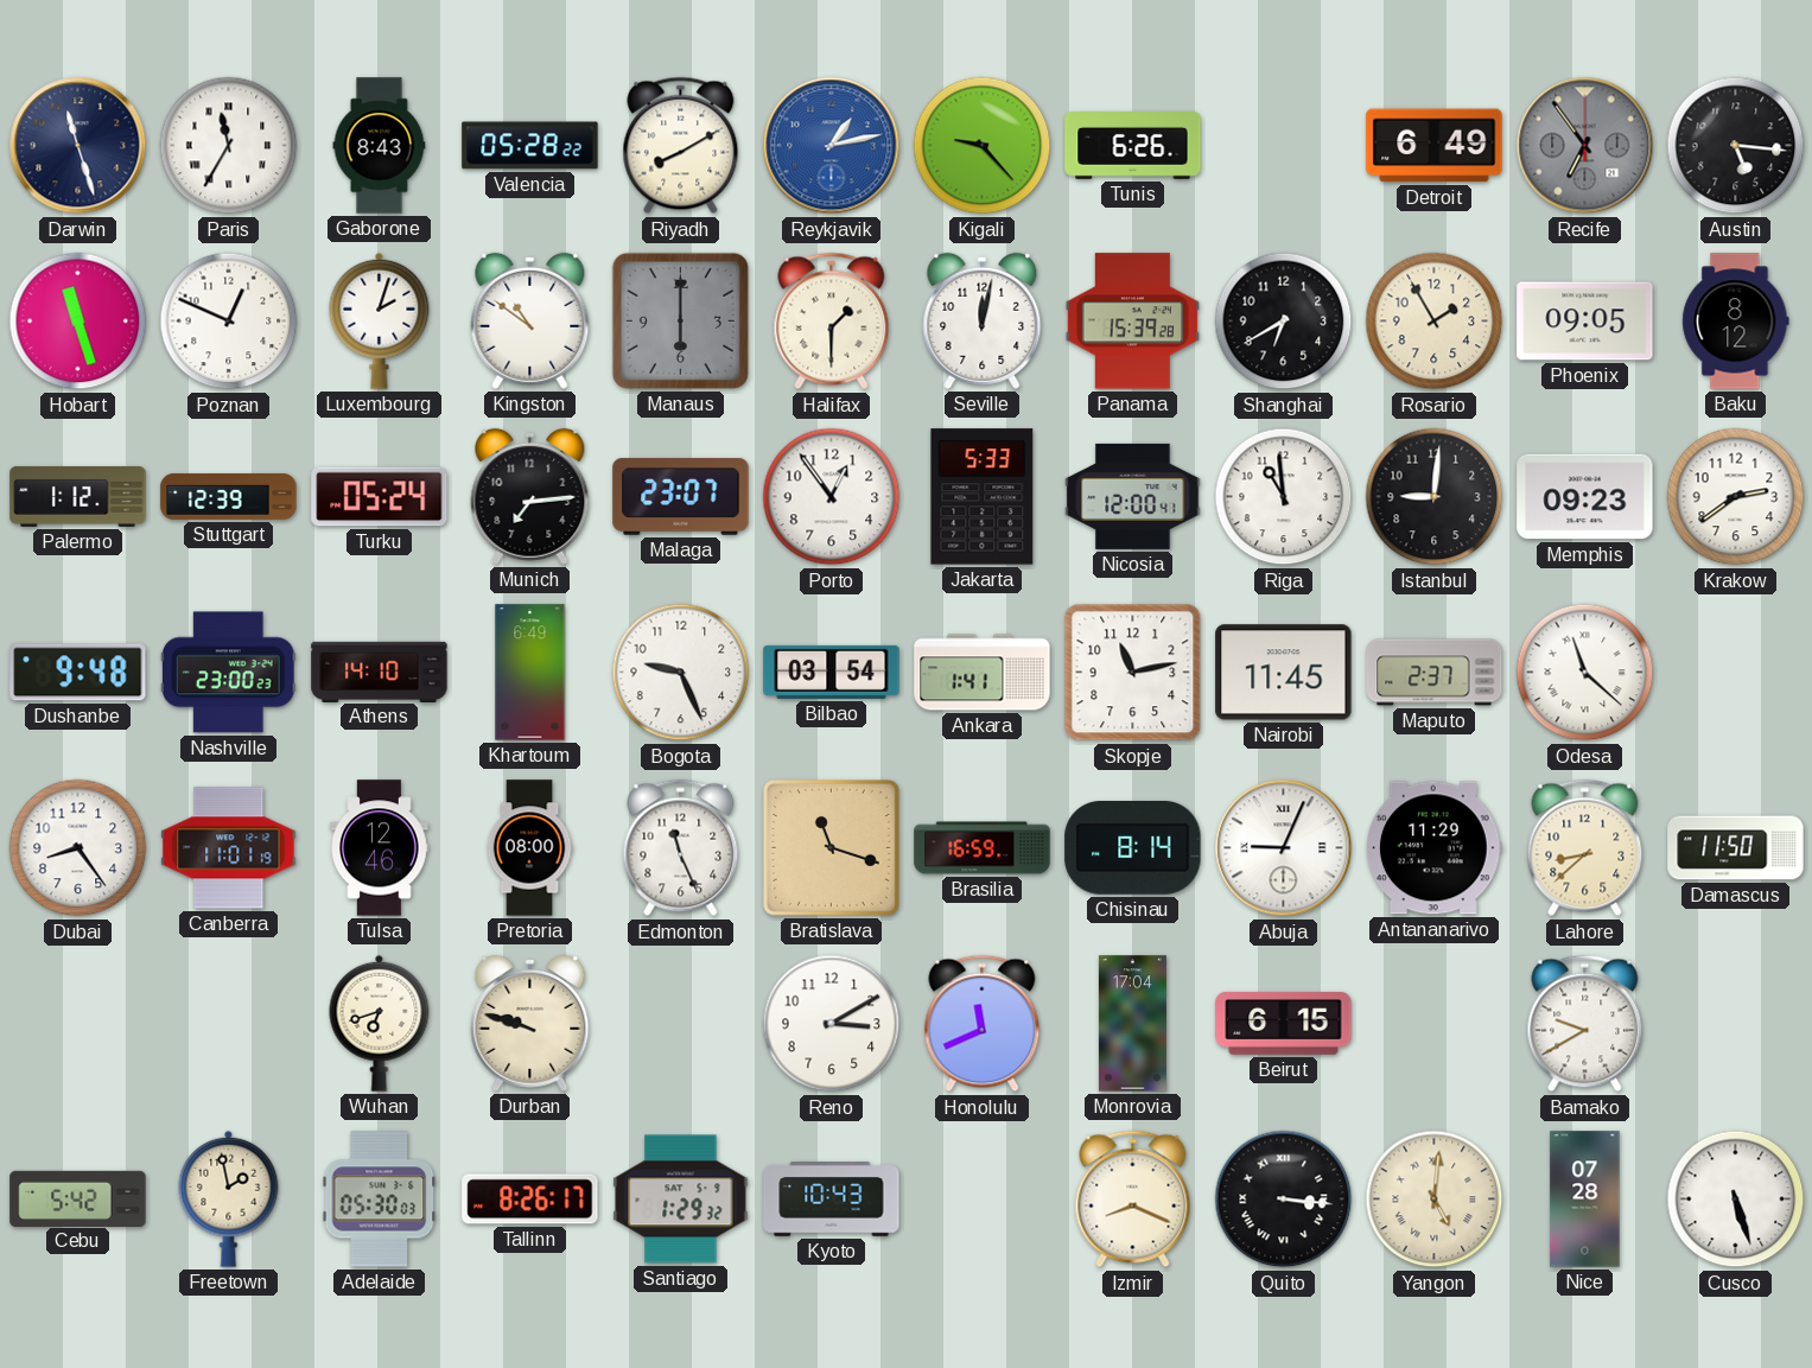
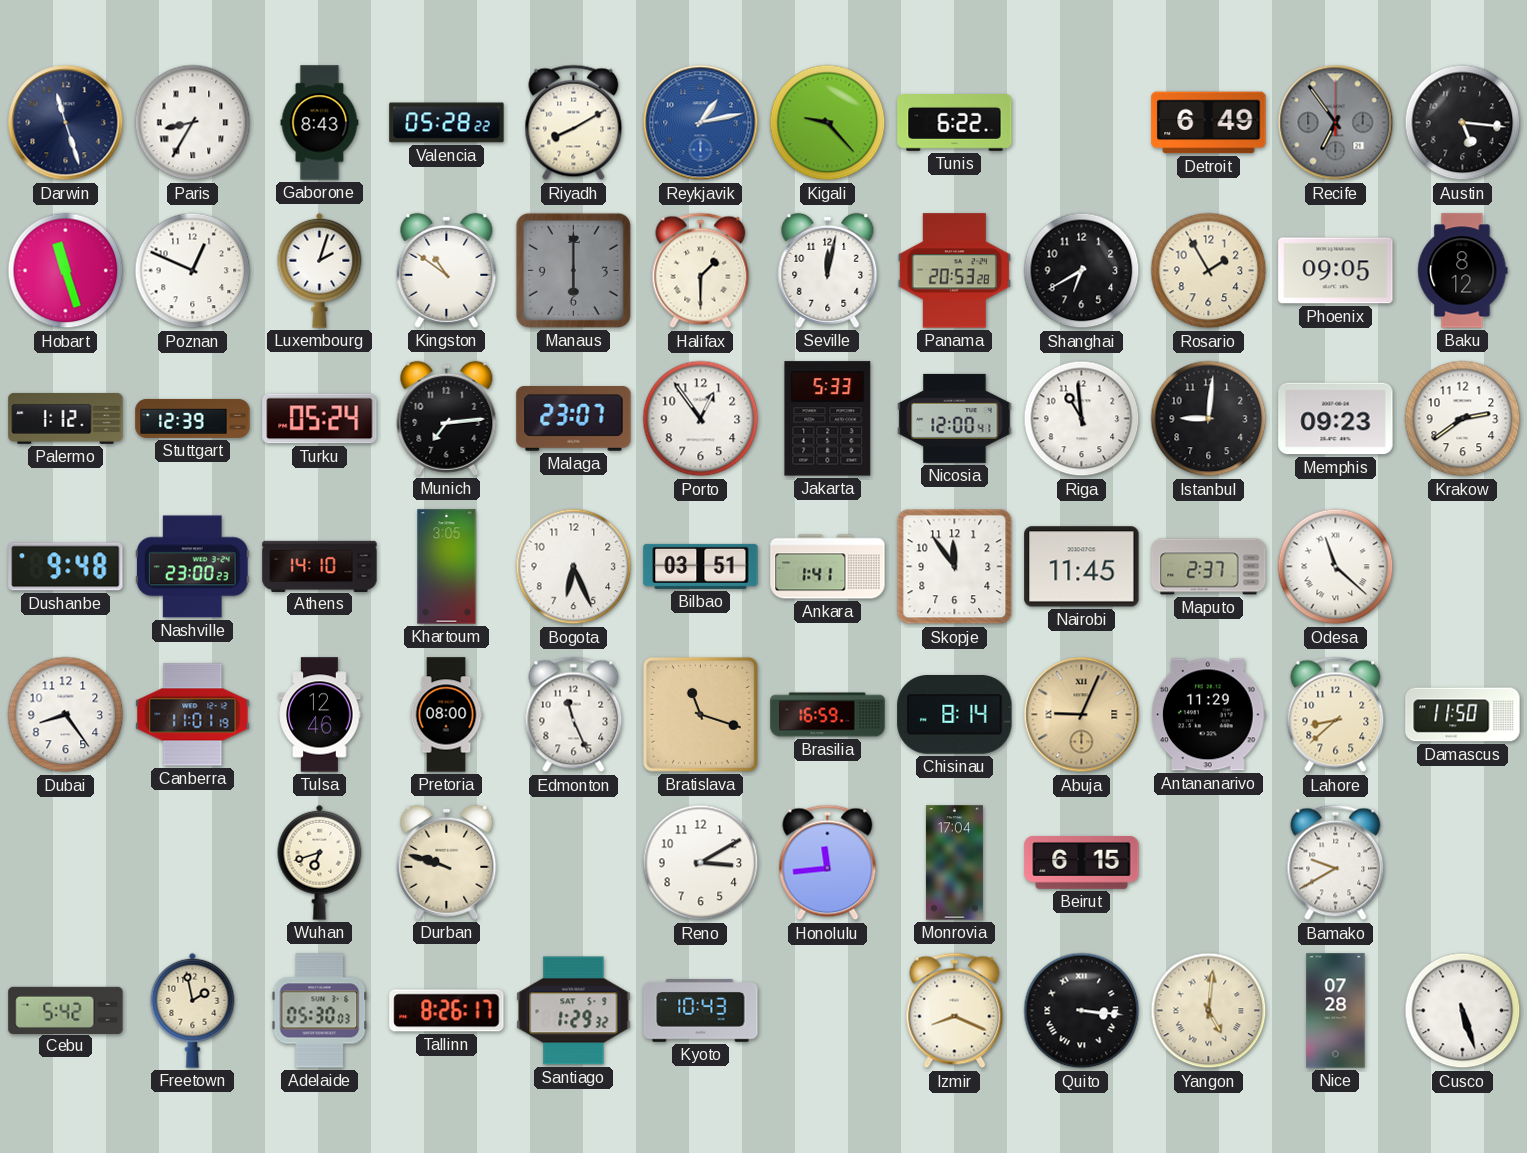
Paris: 11:35 -> 8:35 (193, 123)
Tunis: 6:26 -> 6:22 (955, 123)
Panama: 15:39 -> 20:53 (954, 271)
Khartoum: 6:49 -> 3:05 (447, 567)
Bogota: 9:26 -> 6:26 (574, 567)
Bilbao: 03:54 -> 03:51 (701, 566)
Skopje: 11:13 -> 11:54 (955, 567)
Abuja dial: white -> champagne (1082, 715)
Honolulu: 11:41 -> 11:44 (828, 863)
